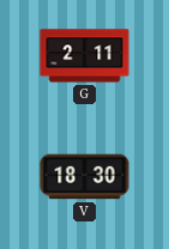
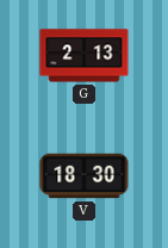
G: 2:11 -> 2:13 (85, 56)
